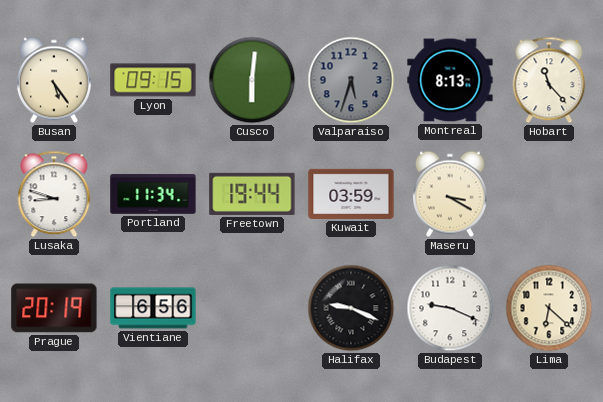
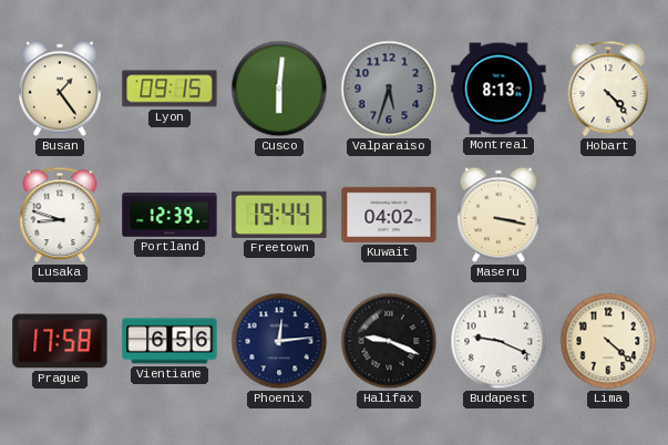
Busan: 5:24 -> 1:24 (60, 89)
Hobart: 11:23 -> 4:23 (608, 89)
Portland: 11:34 -> 12:39 (169, 215)
Kuwait: 03:59 -> 04:02 (389, 215)
Maseru: 3:20 -> 3:17 (499, 215)
Prague: 20:19 -> 17:58 (60, 341)
Phoenix: none -> 12:14 (279, 341)
Lima: 6:22 -> 4:22 (608, 341)
